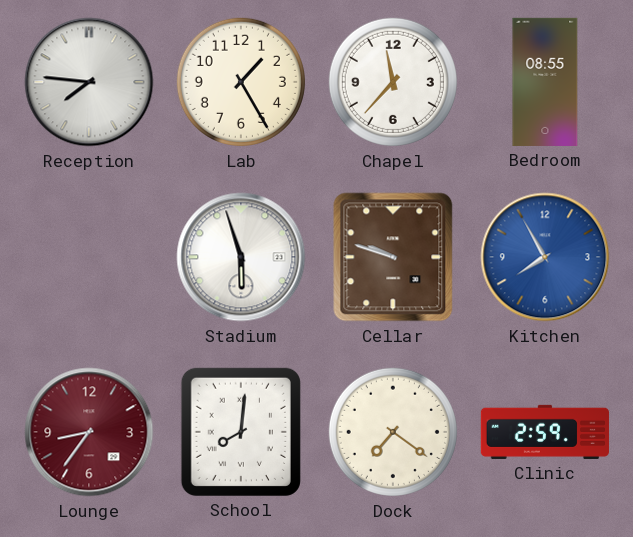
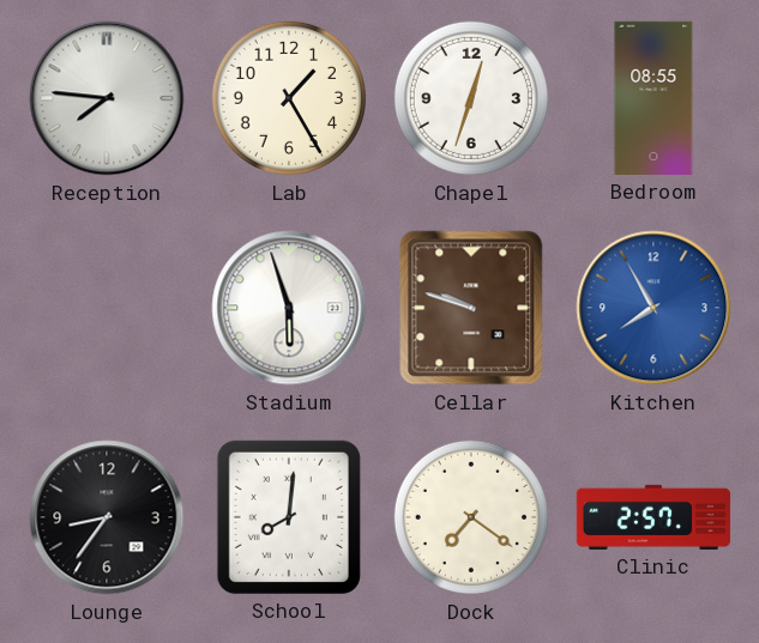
Chapel: 11:37 -> 12:33 (471, 98)
Lounge dial: burgundy -> black (107, 517)
Clinic: 2:59 -> 2:57 (653, 517)
